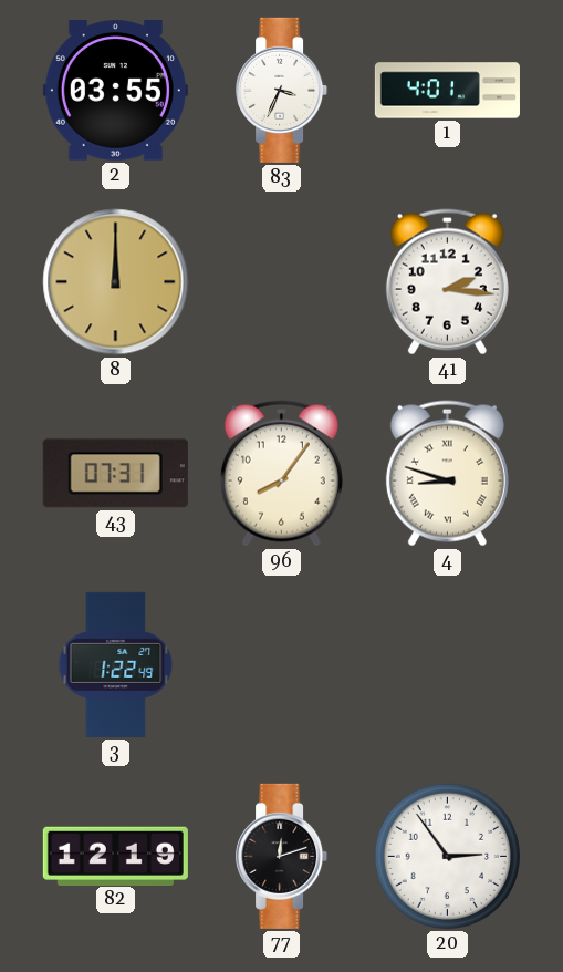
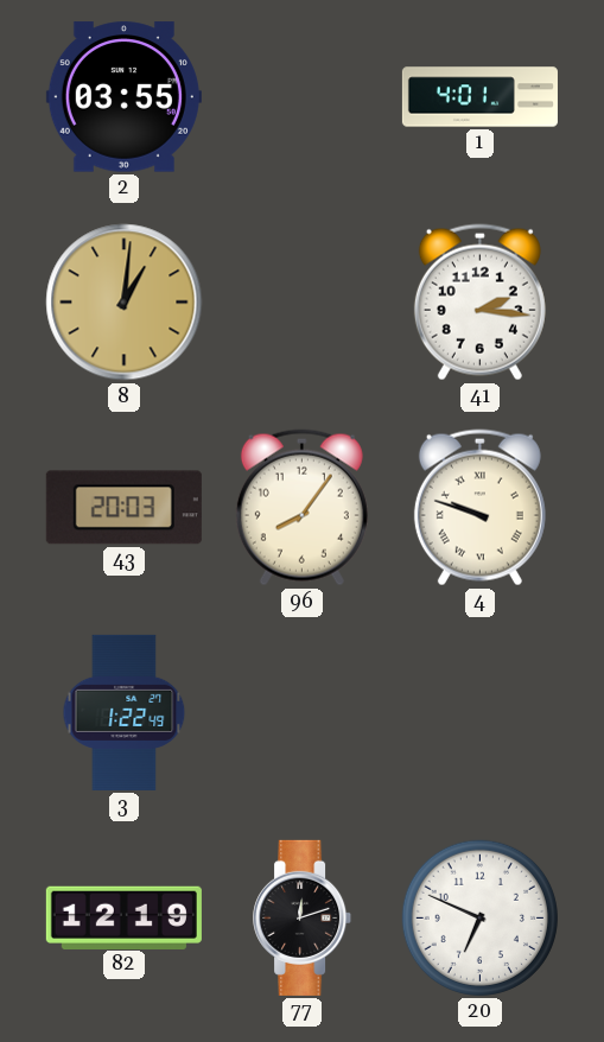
83: 3:34 -> none (282, 90)
8: 12:00 -> 1:01 (125, 303)
43: 07:31 -> 20:03 (123, 508)
4: 8:48 -> 9:48 (479, 508)
20: 2:54 -> 6:49 (479, 917)
